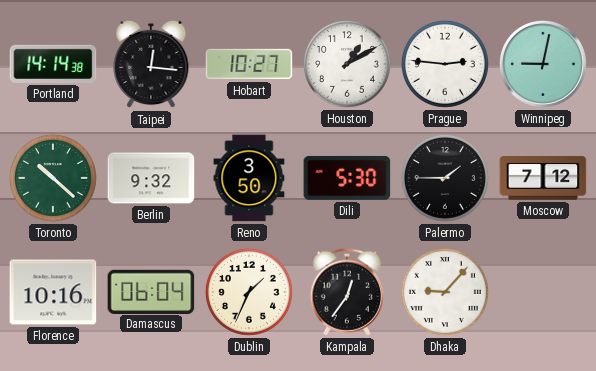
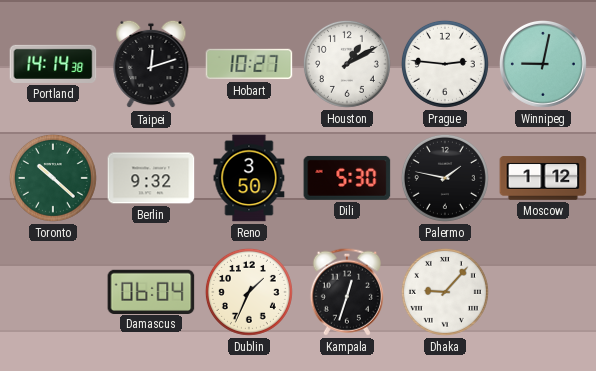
Taipei: 12:16 -> 12:12 (151, 64)
Palermo: 1:45 -> 1:47 (445, 178)
Moscow: 7:12 -> 1:12 (543, 178)
Florence: 10:16 -> none (53, 292)
Kampala: 12:36 -> 12:33 (347, 292)
